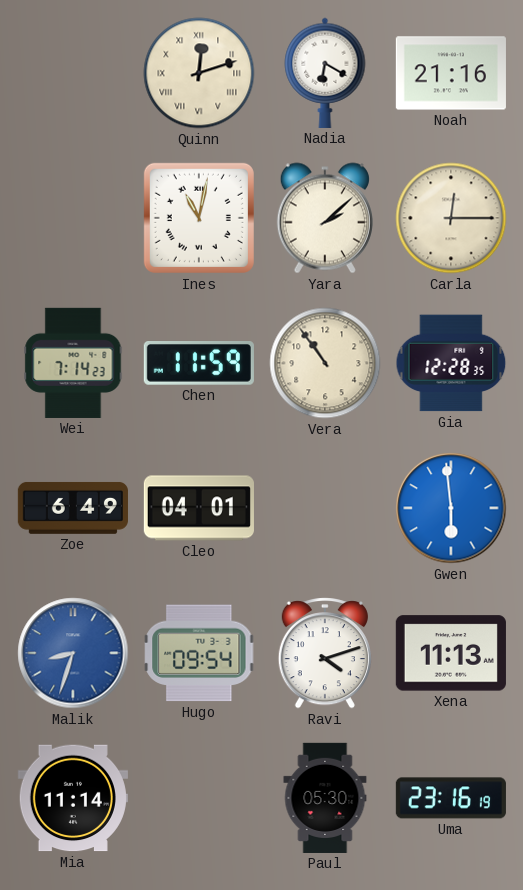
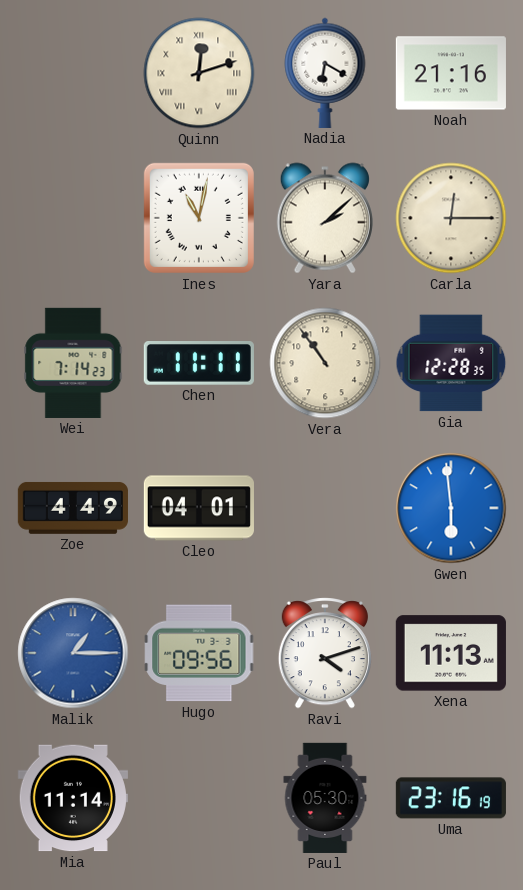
Chen: 11:59 -> 11:11 (199, 364)
Zoe: 6:49 -> 4:49 (73, 508)
Malik: 8:33 -> 1:15 (73, 653)
Hugo: 09:54 -> 09:56 (199, 653)
